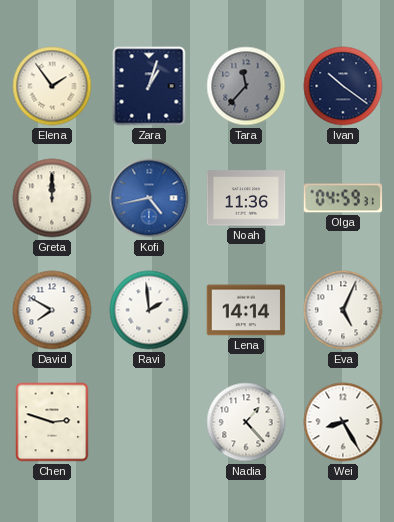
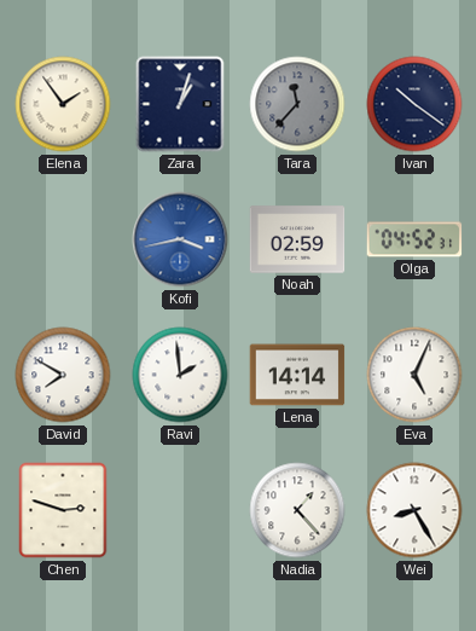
Greta: 12:00 -> none (52, 198)
Kofi: 4:43 -> 3:43 (180, 239)
Noah: 11:36 -> 02:59 (297, 239)
Olga: 04:59 -> 04:52 (414, 239)
